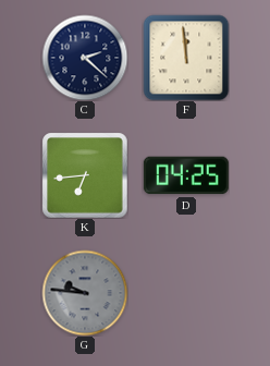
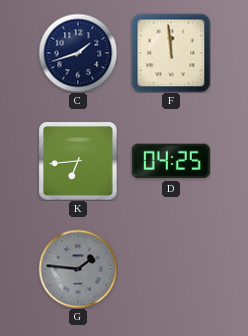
C: 2:22 -> 1:42 (78, 53)
G: 9:46 -> 1:46 (78, 269)
